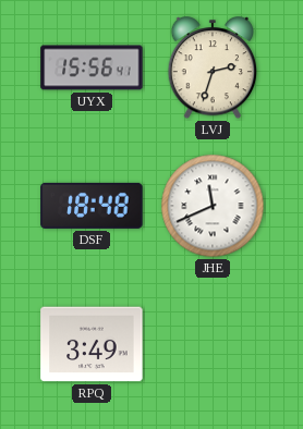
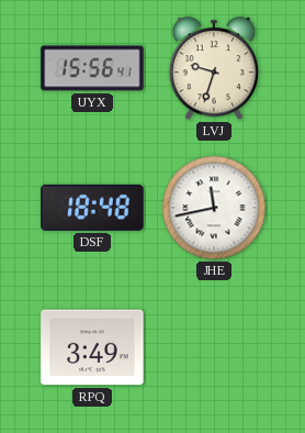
LVJ: 2:33 -> 9:33 (214, 69)
JHE: 11:41 -> 11:43 (214, 208)
